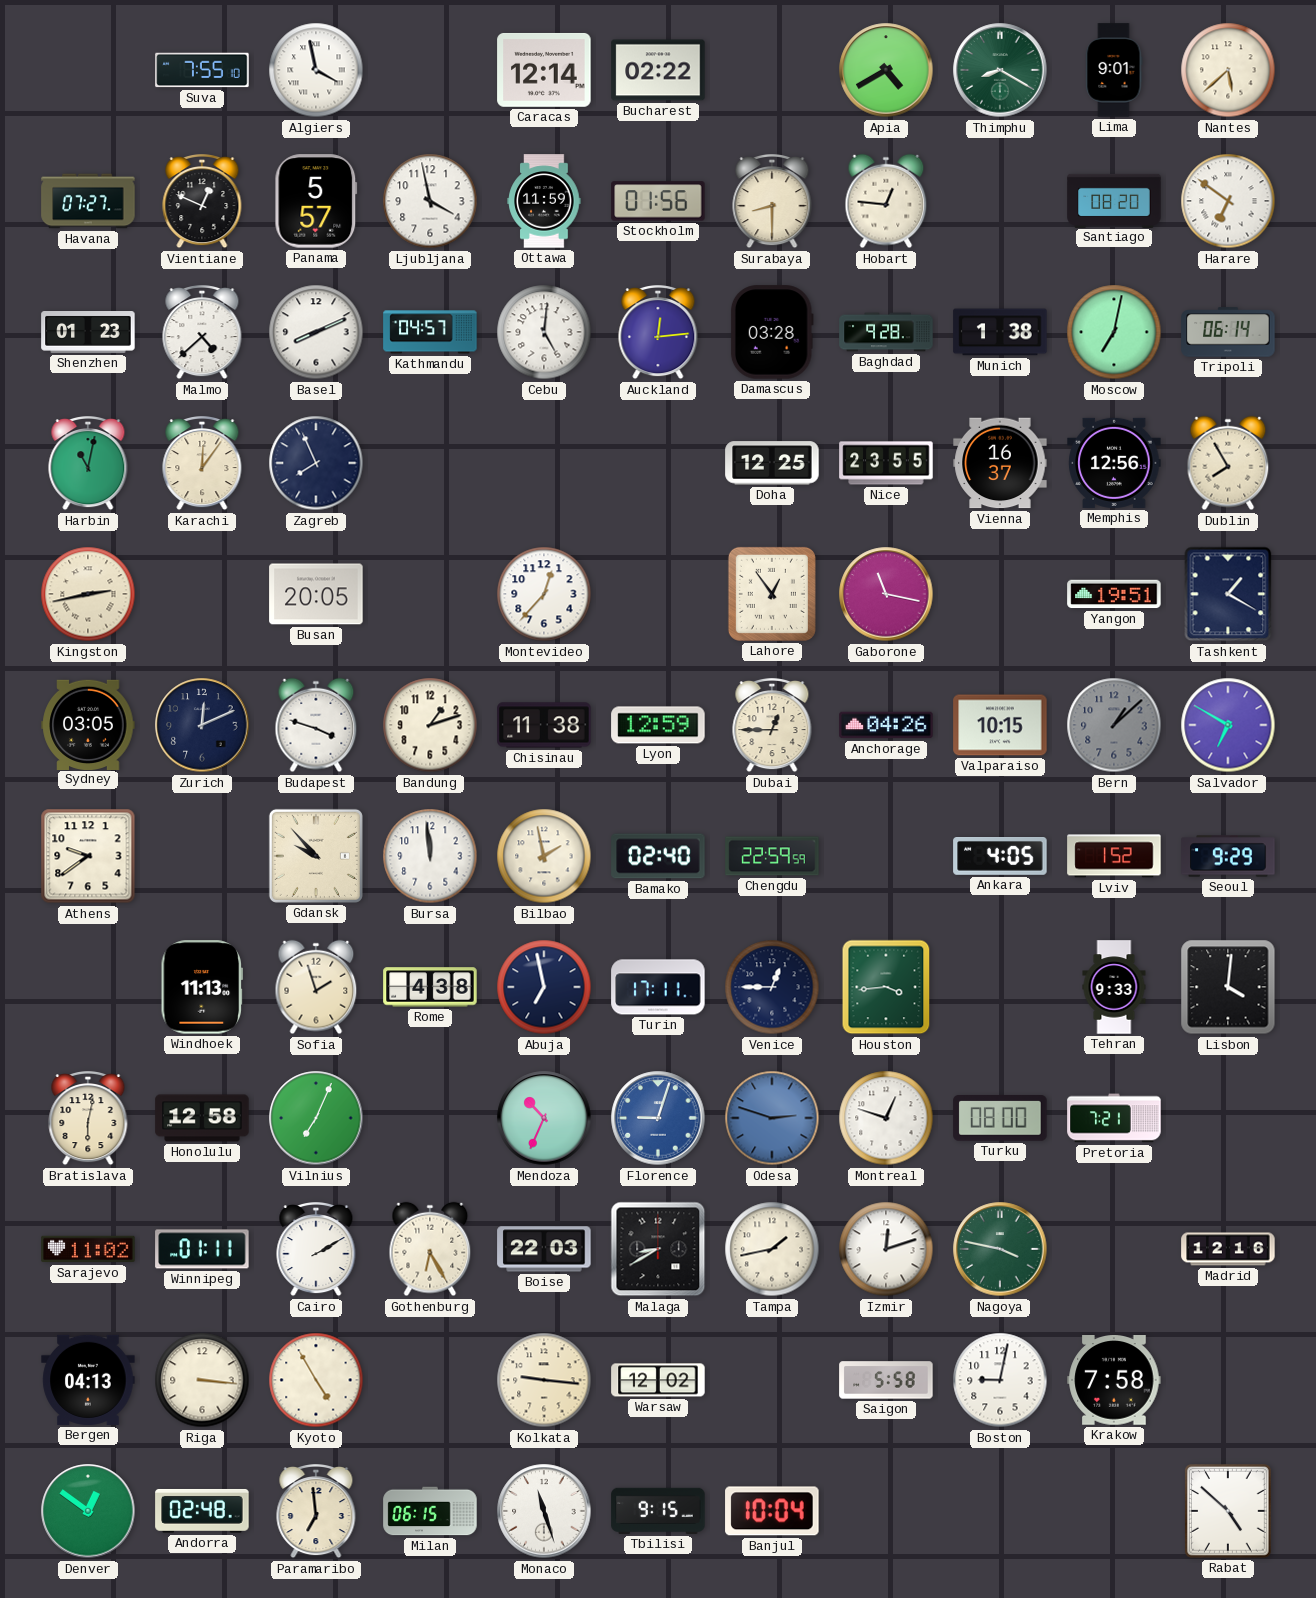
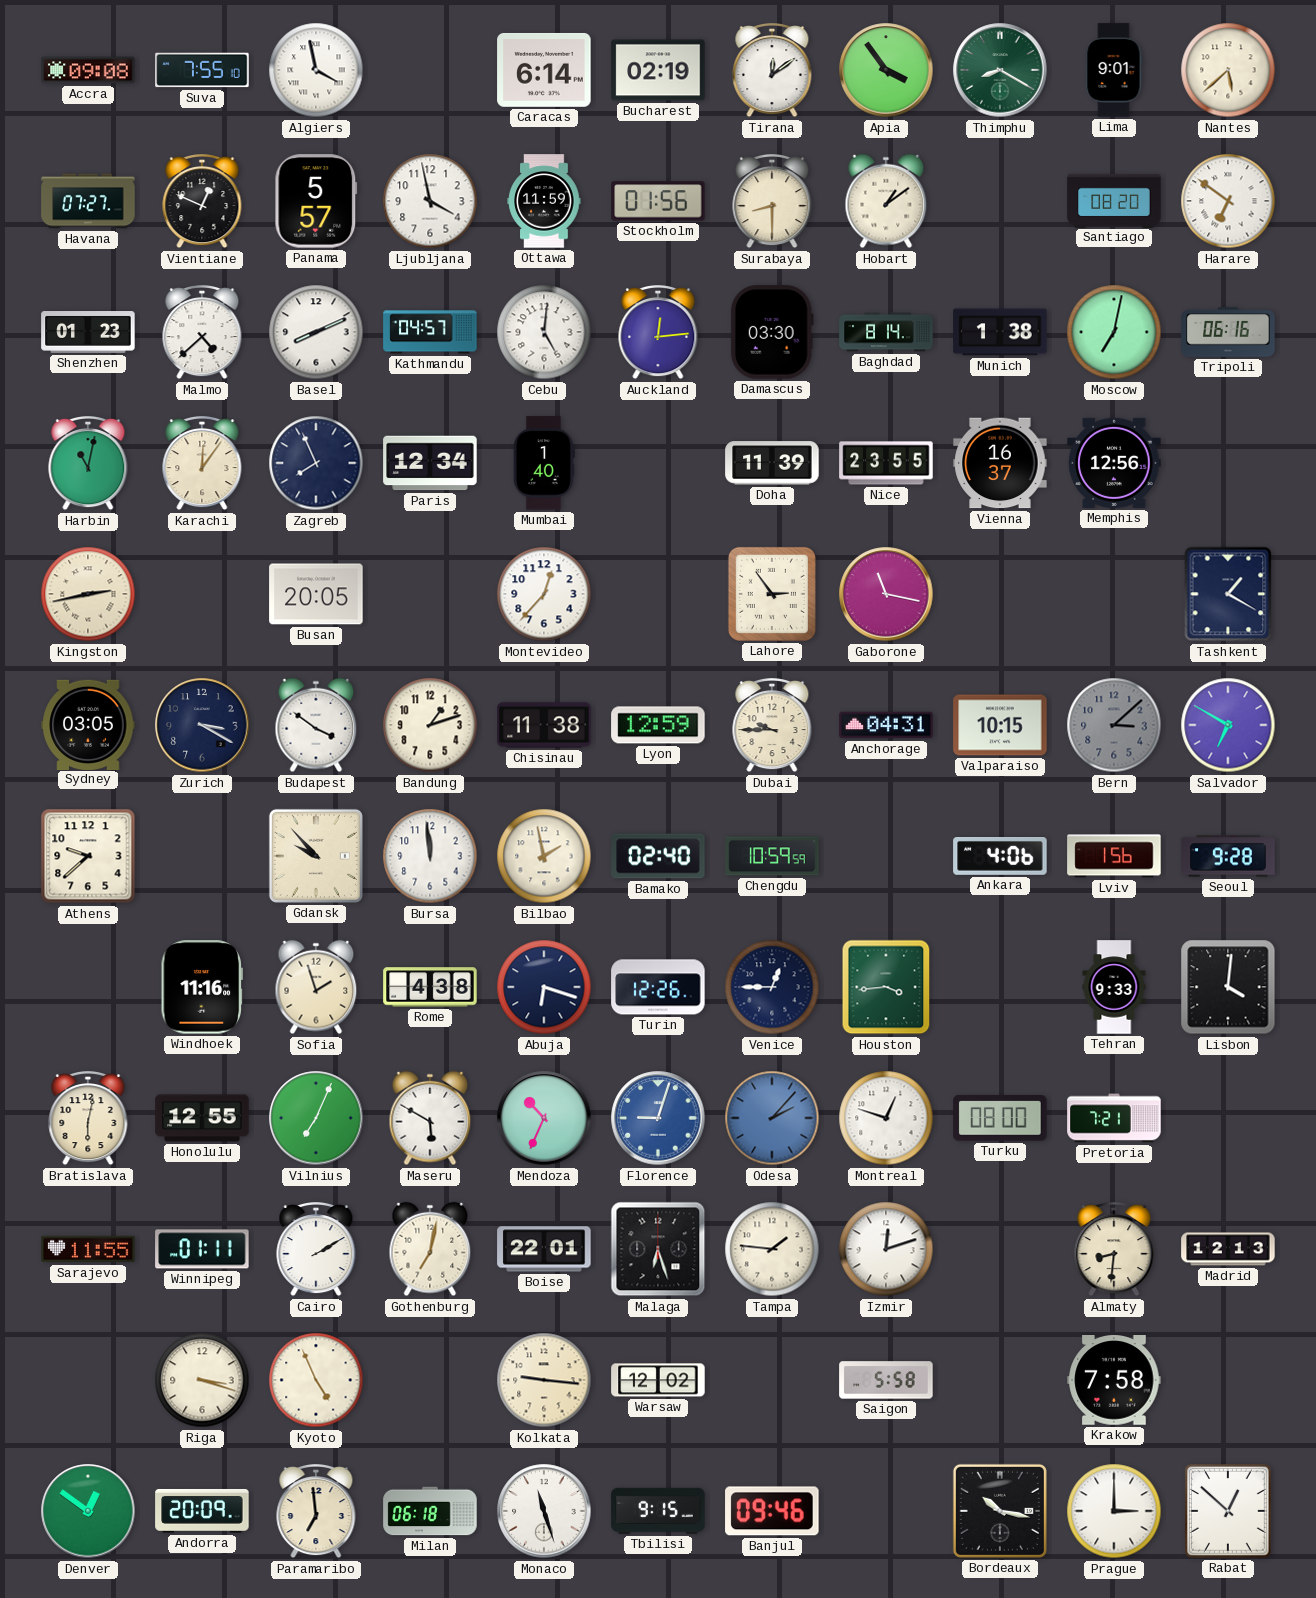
Accra: none -> 09:08 (88, 70)
Caracas: 12:14 -> 6:14 (544, 70)
Bucharest: 02:22 -> 02:19 (658, 70)
Tirana: none -> 12:09 (772, 71)
Apia: 4:40 -> 3:54 (886, 70)
Hobart: 12:46 -> 1:09 (886, 201)
Damascus: 03:28 -> 03:30 (772, 332)
Baghdad: 9:28 -> 8:14 (886, 332)
Tripoli: 06:14 -> 06:16 (1228, 332)
Paris: none -> 12:34 (430, 463)
Mumbai: none -> 1:40 (544, 463)
Doha: 12:25 -> 11:39 (772, 463)
Dublin: 7:55 -> none (1228, 463)
Lahore: 12:54 -> 2:54 (772, 594)
Yangon: 19:51 -> none (1114, 594)
Zurich: 12:11 -> 3:20 (202, 725)
Budapest: 3:48 -> 3:51 (316, 725)
Dubai: 12:45 -> 9:45 (772, 726)
Anchorage: 04:26 -> 04:31 (886, 725)
Bern: 1:08 -> 3:08 (1114, 725)
Athens: 9:39 -> 9:38 (88, 856)
Chengdu: 22:59 -> 10:59 (772, 856)
Ankara: 4:05 -> 4:06 (1000, 857)
Lviv: 1:52 -> 1:56 (1114, 856)
Seoul: 9:29 -> 9:28 (1228, 856)
Windhoek: 11:13 -> 11:16 (201, 987)
Abuja: 6:58 -> 6:18 (544, 987)
Turin: 17:11 -> 12:26 (658, 987)
Honolulu: 12:58 -> 12:55 (202, 1118)
Maseru: none -> 5:50 (430, 1118)
Odesa: 2:48 -> 2:07 (772, 1118)
Sarajevo: 11:02 -> 11:55 (88, 1249)
Gothenburg: 6:25 -> 7:02 (430, 1249)
Boise: 22:03 -> 22:01 (544, 1249)
Malaga: 8:40 -> 6:27 (658, 1249)
Tampa: 1:43 -> 1:46 (772, 1249)
Nagoya: 3:47 -> none (1000, 1249)
Almaty: none -> 8:31 (1114, 1250)
Madrid: 12:16 -> 12:13 (1228, 1249)
Bergen: 04:13 -> none (88, 1380)
Riga: 3:16 -> 3:18 (202, 1380)
Kyoto: 4:55 -> 4:56 (316, 1380)
Boston: 9:02 -> none (1000, 1380)
Andorra: 02:48 -> 20:09 (202, 1511)
Milan: 06:15 -> 06:18 (430, 1511)
Banjul: 10:04 -> 09:46 (772, 1511)
Bordeaux: none -> 10:17 (1000, 1511)
Prague: none -> 3:00 (1114, 1511)
Rabat: 4:52 -> 12:52 (1229, 1512)
